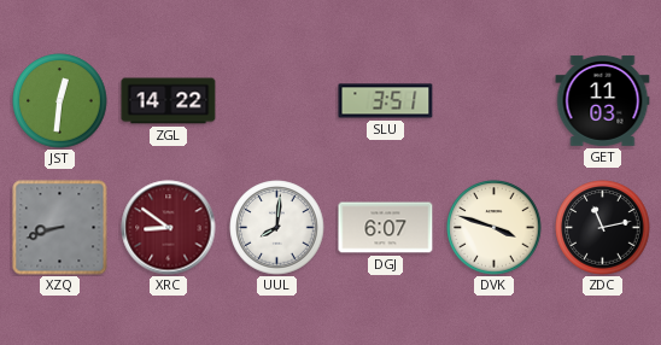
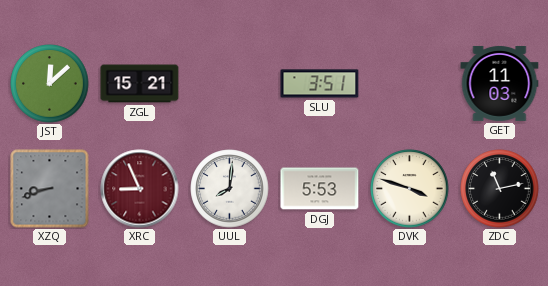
JST: 12:31 -> 12:08 (50, 84)
ZGL: 14:22 -> 15:21 (140, 84)
XRC: 8:51 -> 8:56 (140, 189)
DGJ: 6:07 -> 5:53 (320, 189)
